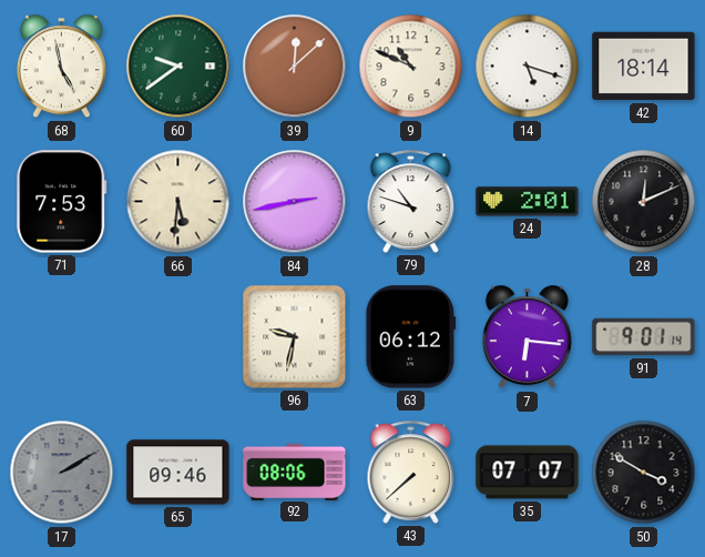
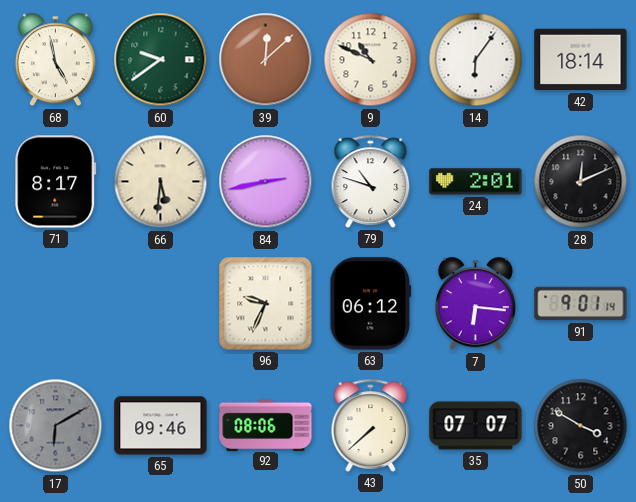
14: 5:18 -> 6:06 (476, 60)
71: 7:53 -> 8:17 (56, 182)
96: 9:32 -> 9:34 (266, 304)
17: 2:10 -> 6:10 (56, 426)
